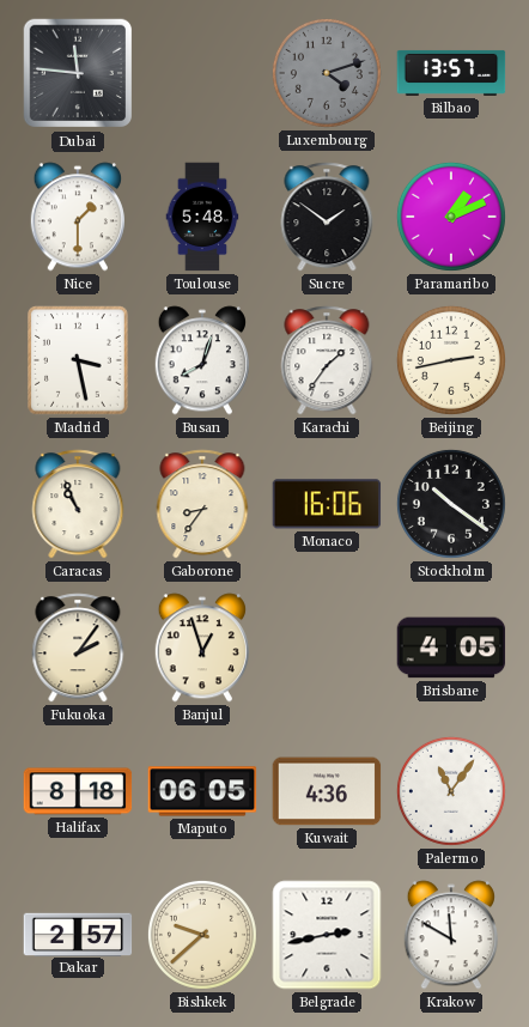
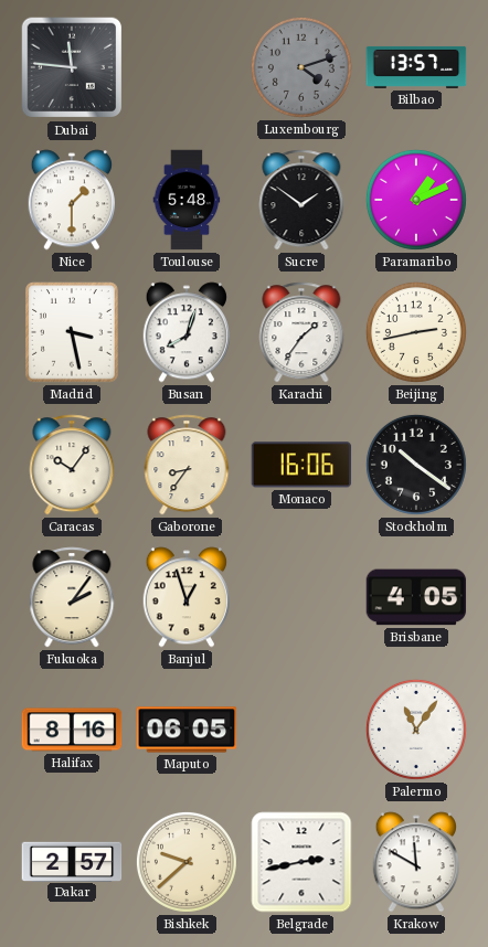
Caracas: 10:56 -> 10:06 (72, 465)
Halifax: 8:18 -> 8:16 (72, 730)
Kuwait: 4:36 -> none (327, 791)
